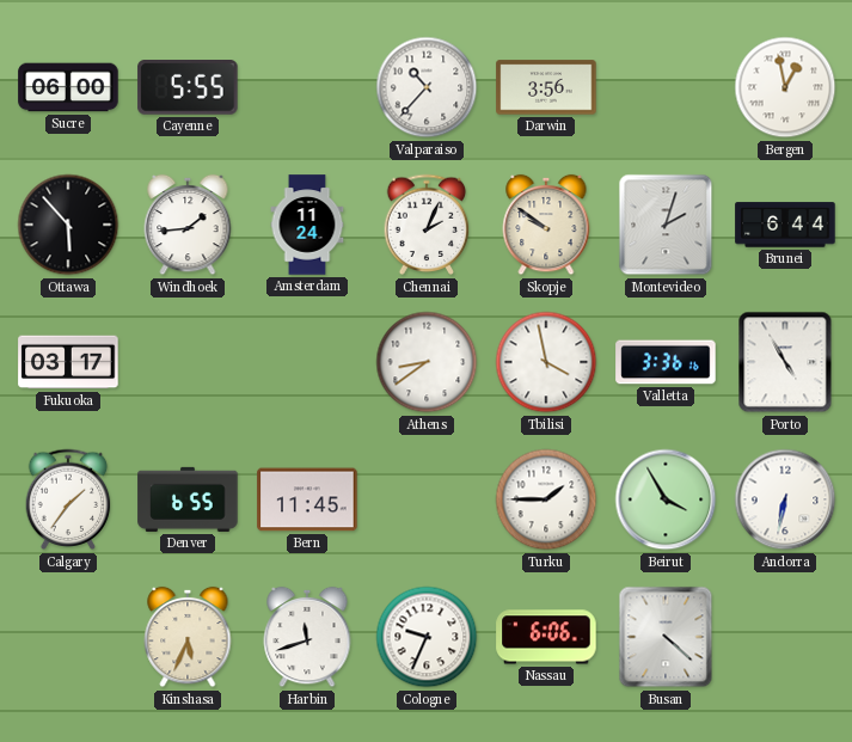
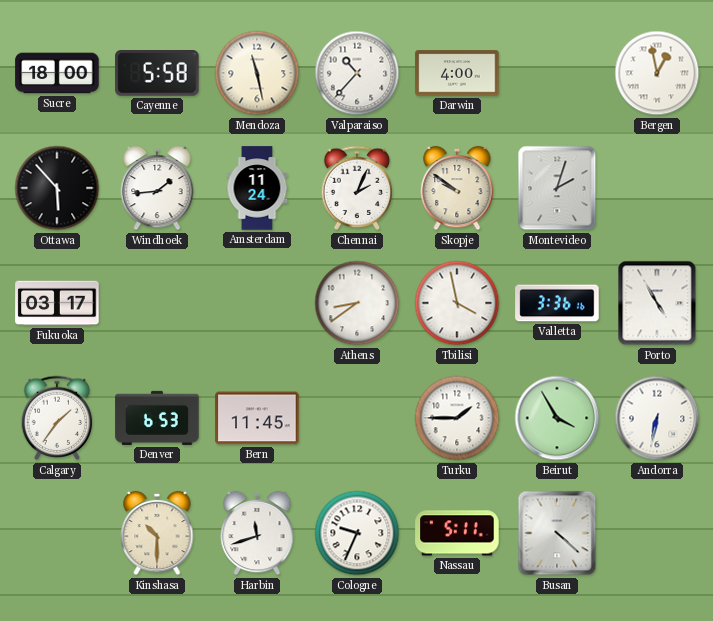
Sucre: 06:00 -> 18:00 (57, 73)
Cayenne: 5:55 -> 5:58 (157, 74)
Mendoza: none -> 11:28 (257, 73)
Darwin: 3:56 -> 4:00 (457, 73)
Brunei: 6:44 -> none (785, 225)
Denver: 6:55 -> 6:53 (157, 418)
Kinshasa: 5:34 -> 10:30 (157, 533)
Nassau: 6:06 -> 5:11 (457, 533)
